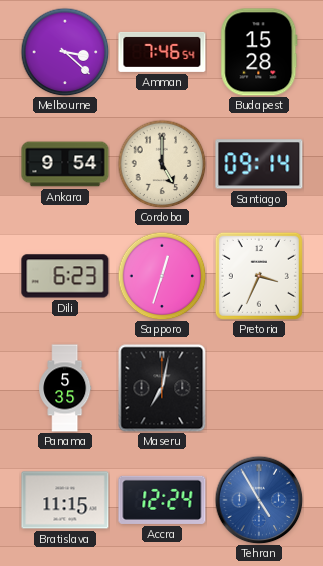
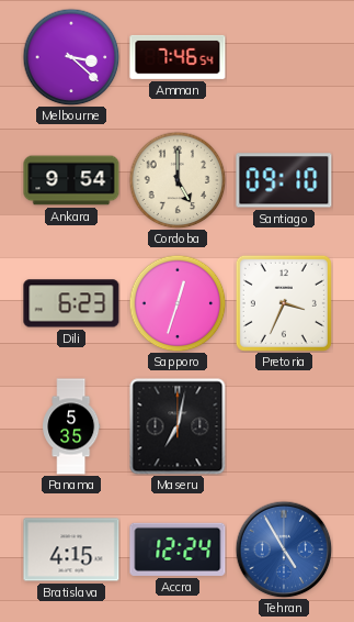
Budapest: 15:28 -> none (259, 52)
Santiago: 09:14 -> 09:10 (284, 180)
Bratislava: 11:15 -> 4:15 (71, 549)
